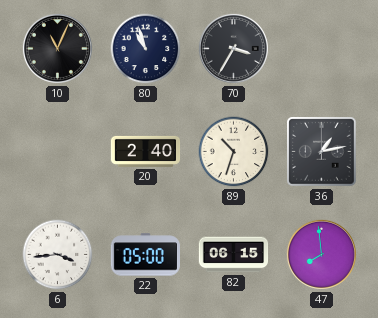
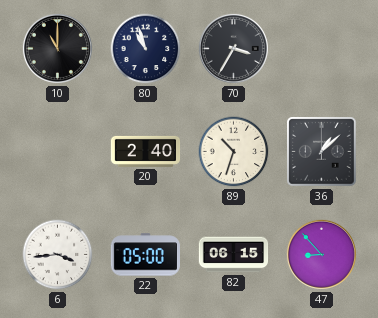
10: 11:04 -> 11:00 (57, 48)
36: 1:13 -> 1:08 (322, 152)
47: 7:59 -> 8:53 (321, 254)
